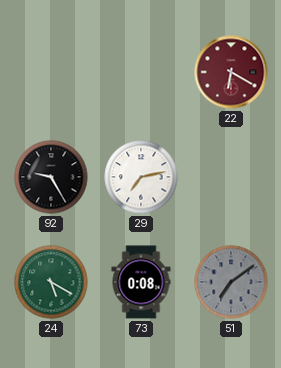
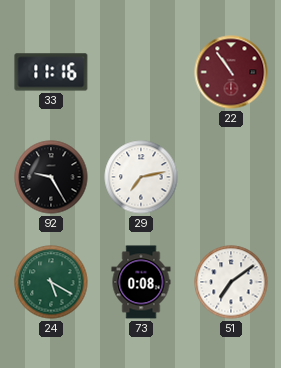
33: none -> 11:16 (51, 72)
22: 6:20 -> 10:54 (231, 72)
51 dial: grey -> white (231, 282)
